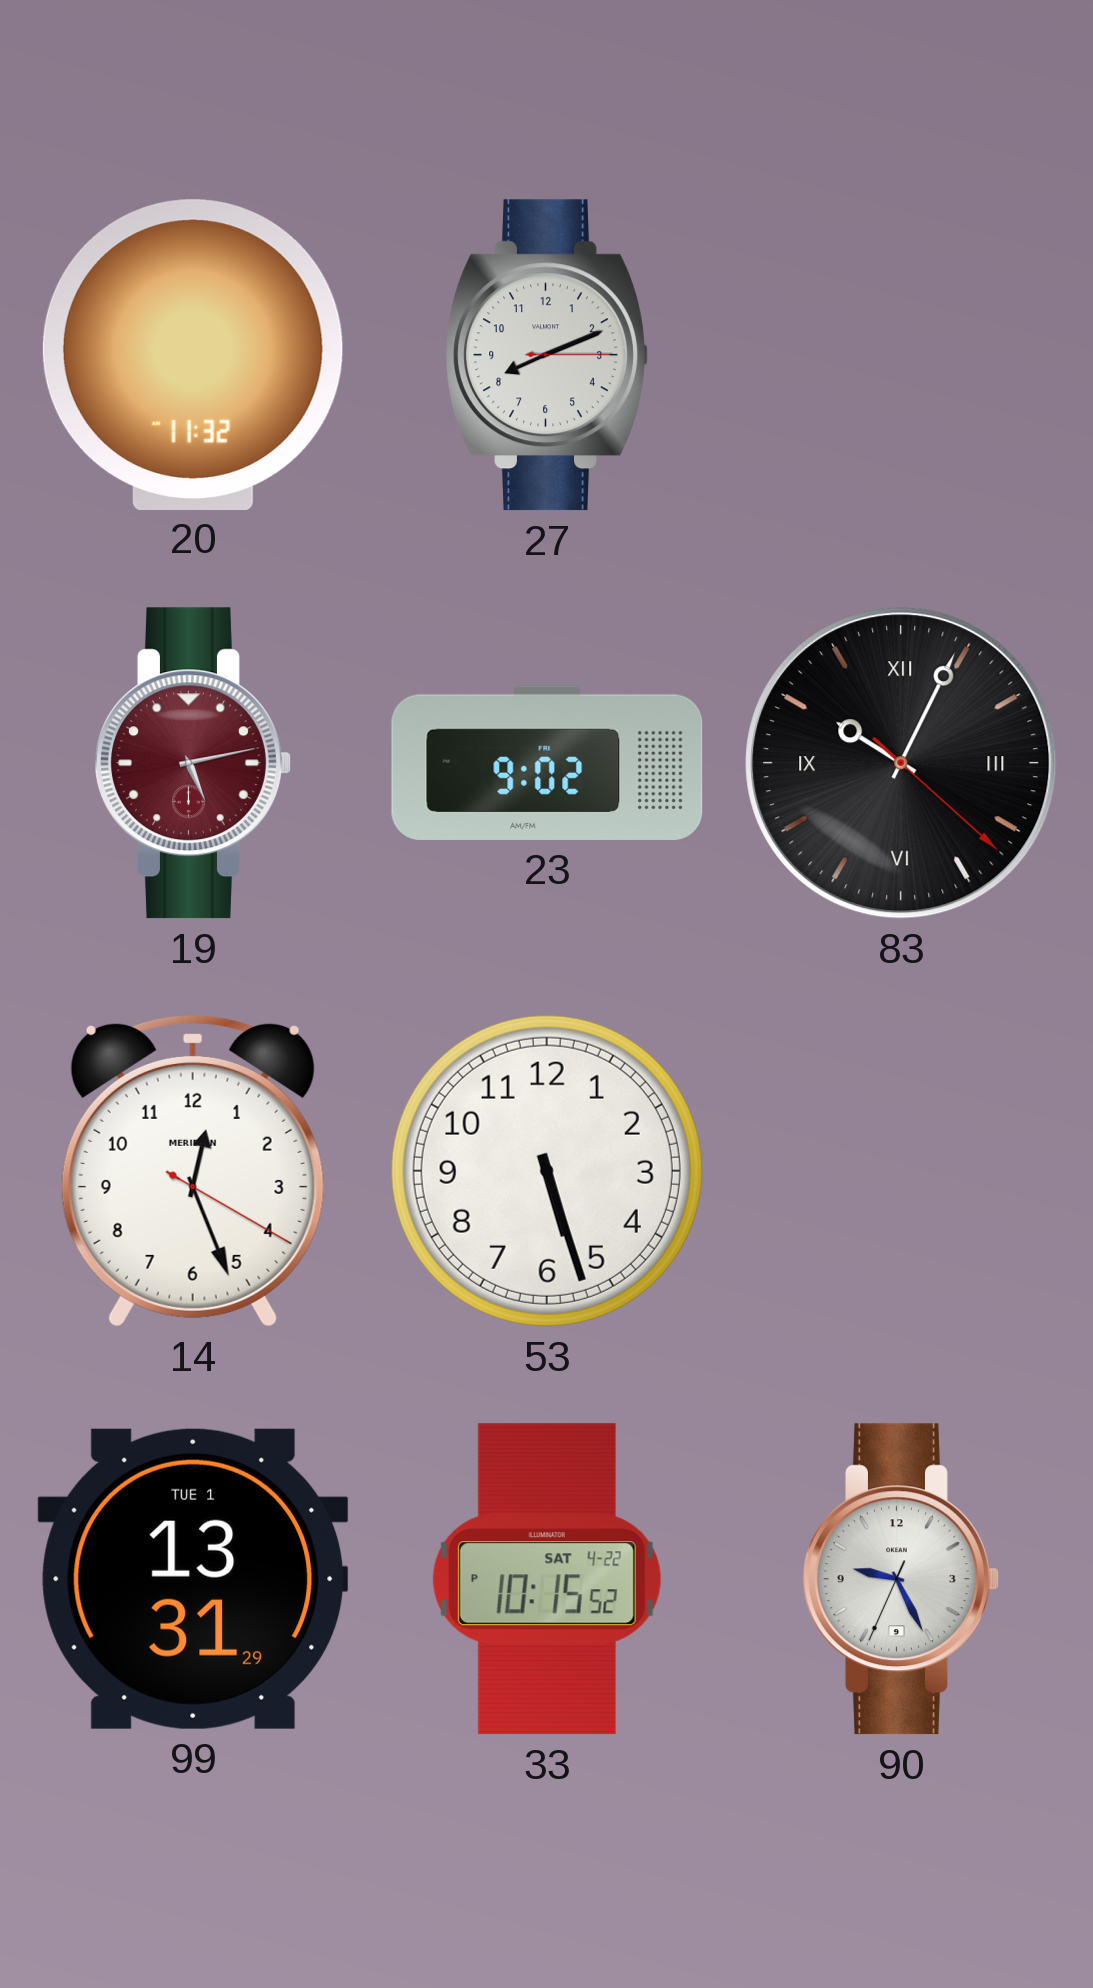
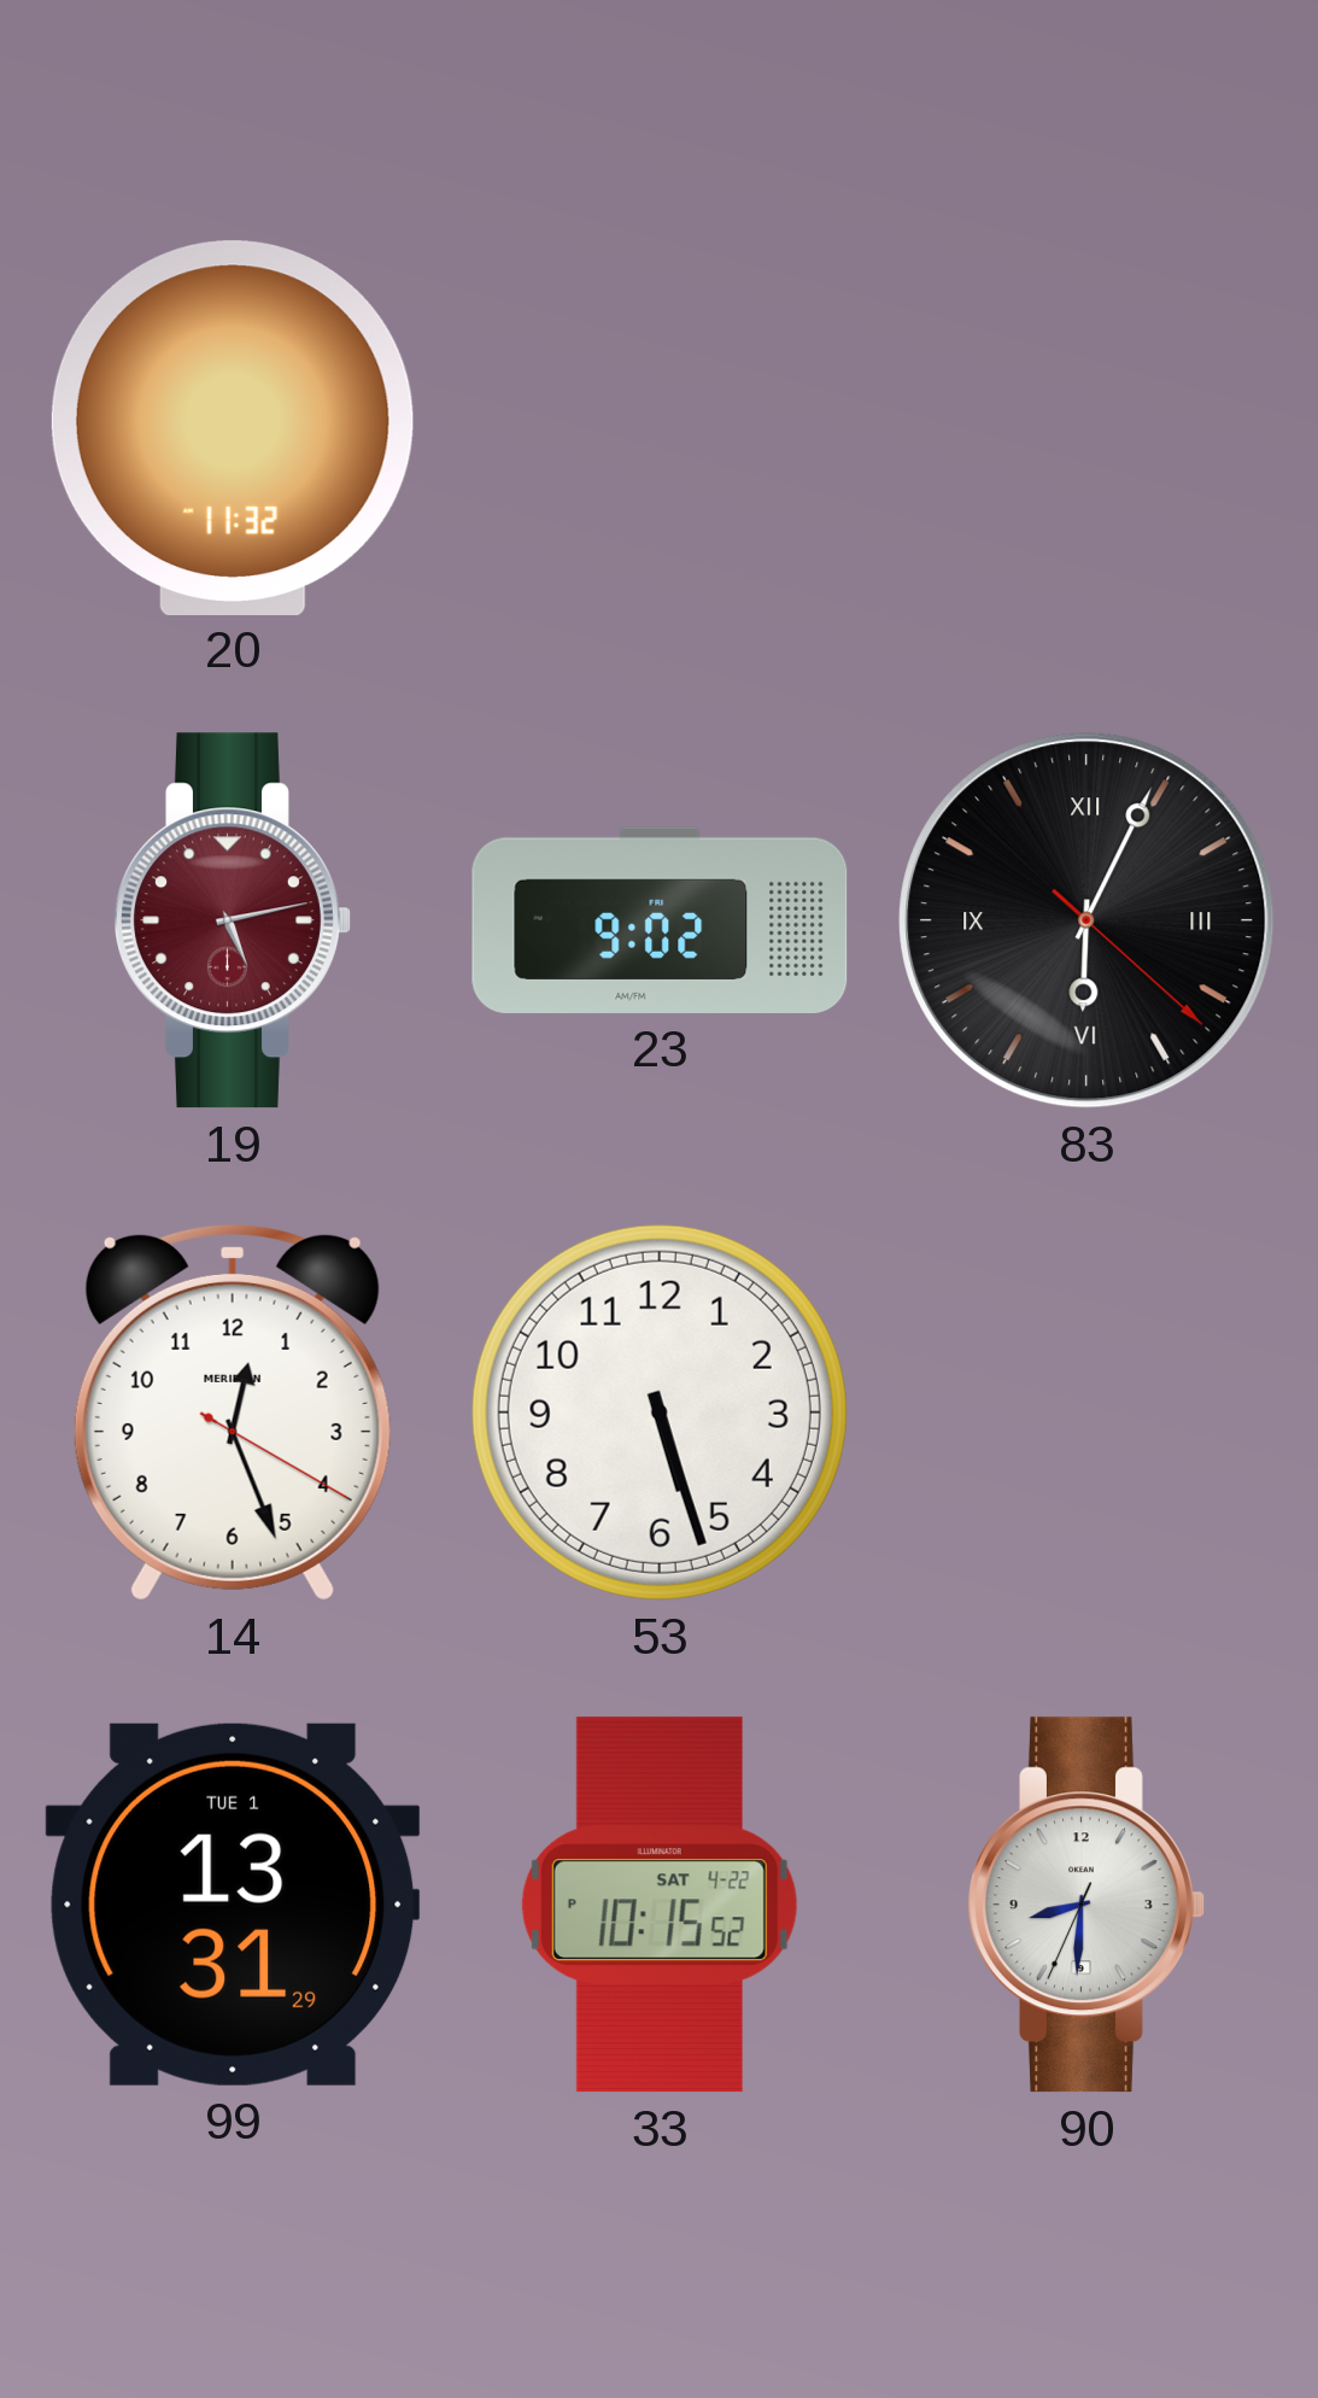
27: 8:11 -> none (547, 355)
83: 10:04 -> 6:04 (1086, 920)
90: 9:25 -> 8:30 (1086, 1905)
